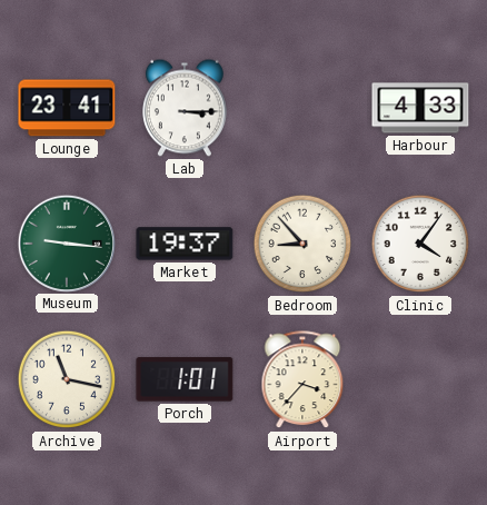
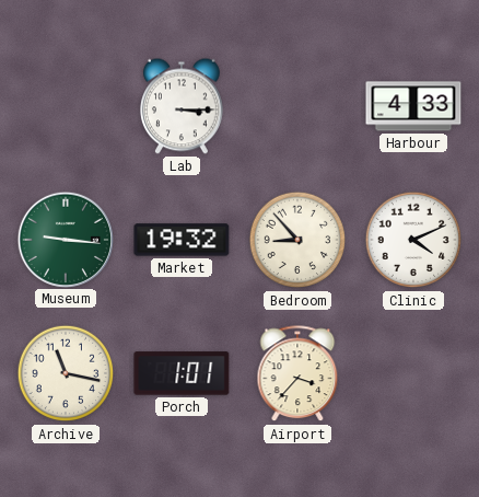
Lounge: 23:41 -> none (67, 108)
Market: 19:37 -> 19:32 (182, 240)
Clinic: 4:06 -> 4:11 (413, 240)
